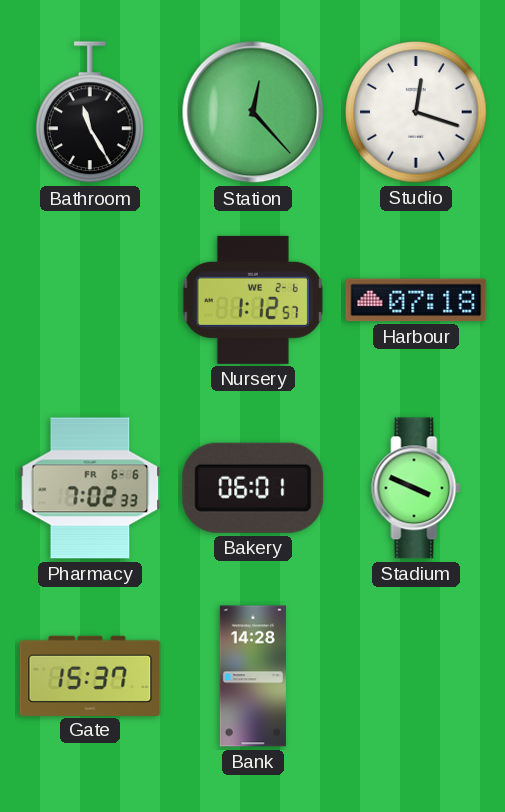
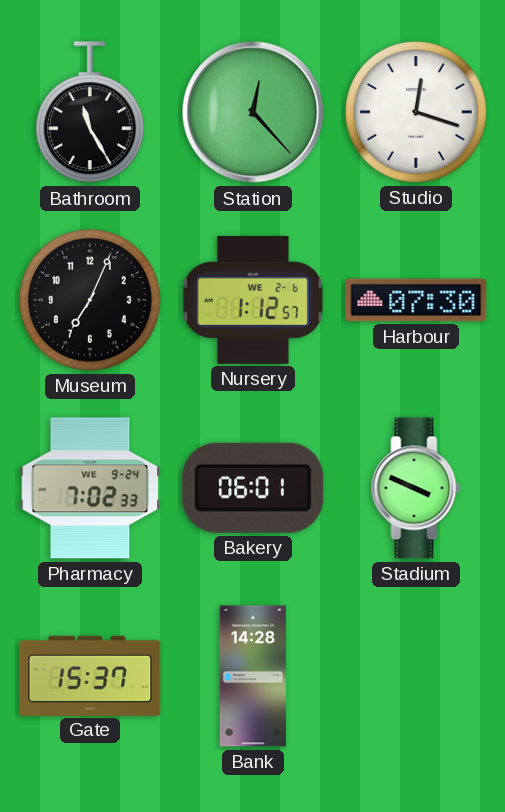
Museum: none -> 7:04 (90, 300)
Harbour: 07:18 -> 07:30 (416, 300)
Pharmacy date: FR 6-6 -> WE 9-24 (90, 488)
